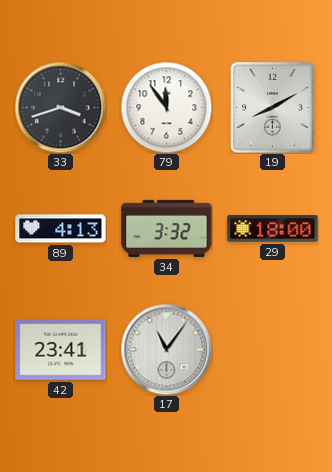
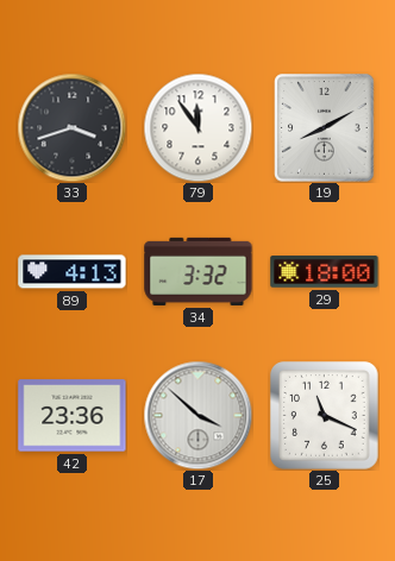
42: 23:41 -> 23:36 (73, 416)
17: 11:06 -> 3:52 (197, 415)
25: none -> 11:19 (325, 416)
